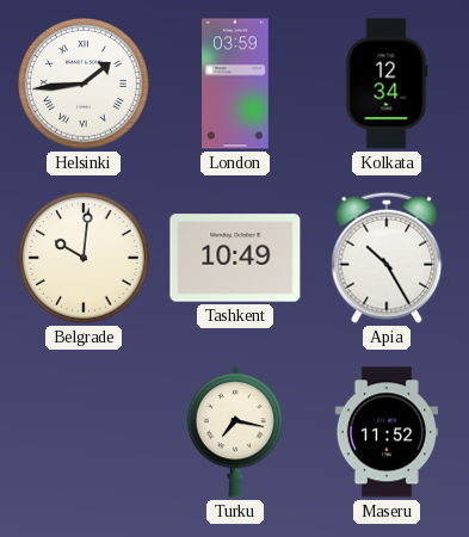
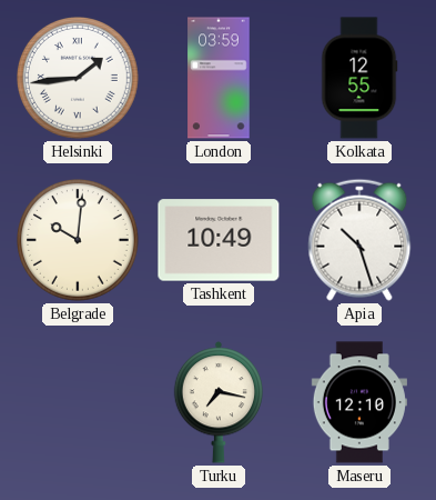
Kolkata: 12:34 -> 12:55 (359, 78)
Apia: 10:25 -> 10:27 (359, 240)
Maseru: 11:52 -> 12:10 (359, 402)
